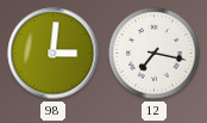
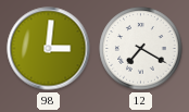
12: 7:17 -> 7:20 (141, 49)
